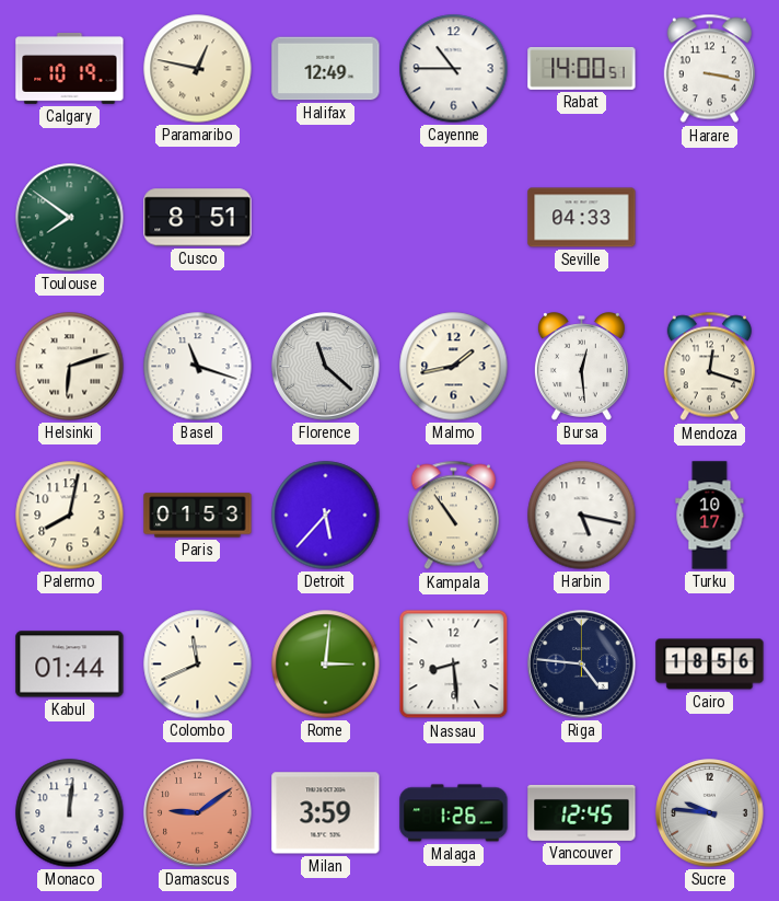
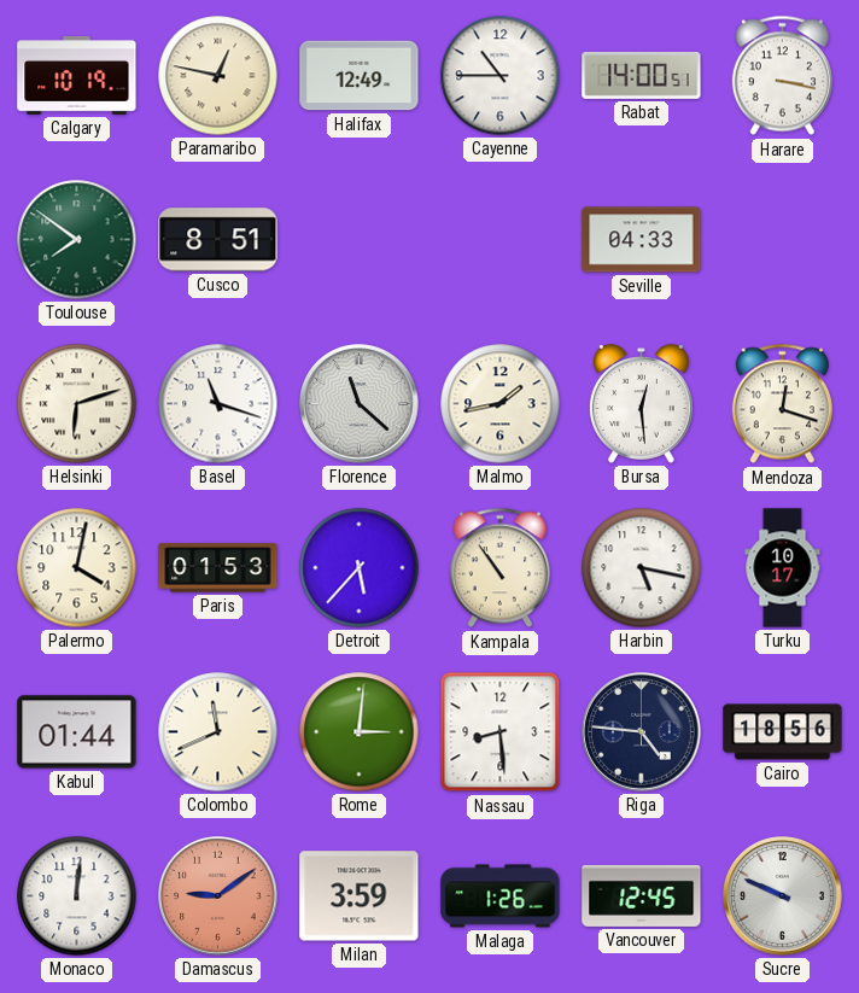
Palermo: 8:02 -> 4:02 (77, 568)
Sucre: 9:46 -> 9:49 (783, 896)
